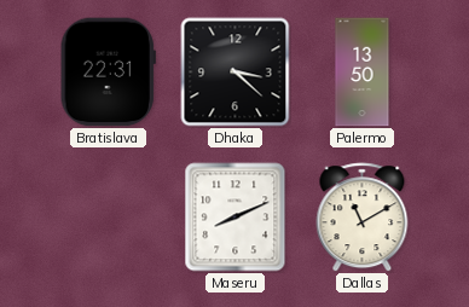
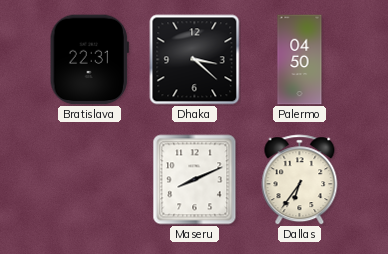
Palermo: 13:50 -> 04:50 (300, 60)
Dallas: 11:10 -> 6:36 (300, 180)
